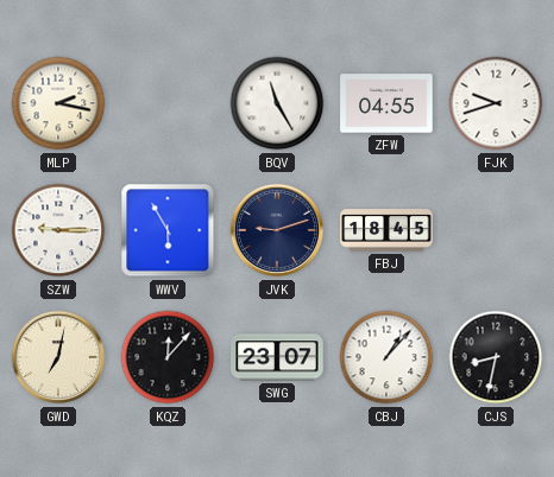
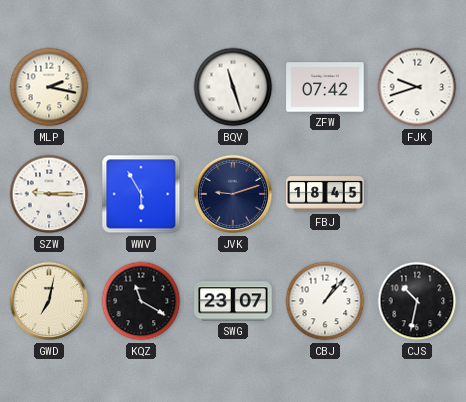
BQV: 11:25 -> 11:27 (233, 87)
ZFW: 04:55 -> 07:42 (325, 87)
KQZ: 12:07 -> 11:20 (141, 301)
CJS: 8:32 -> 10:32 (417, 301)
